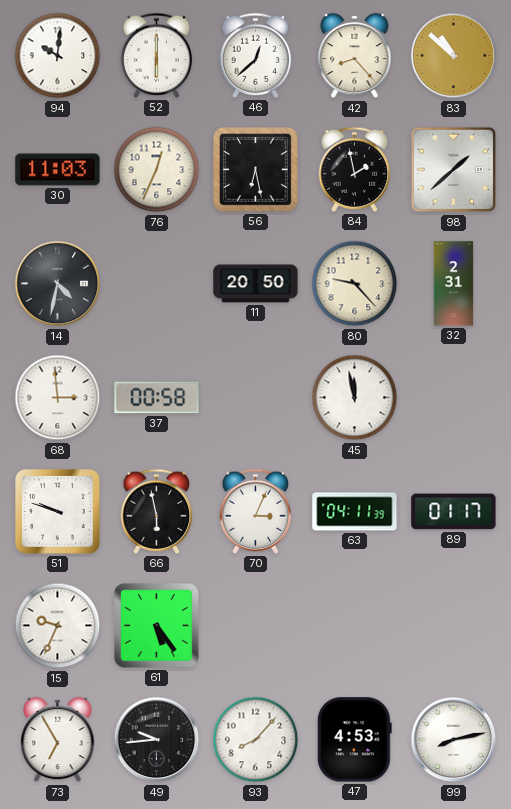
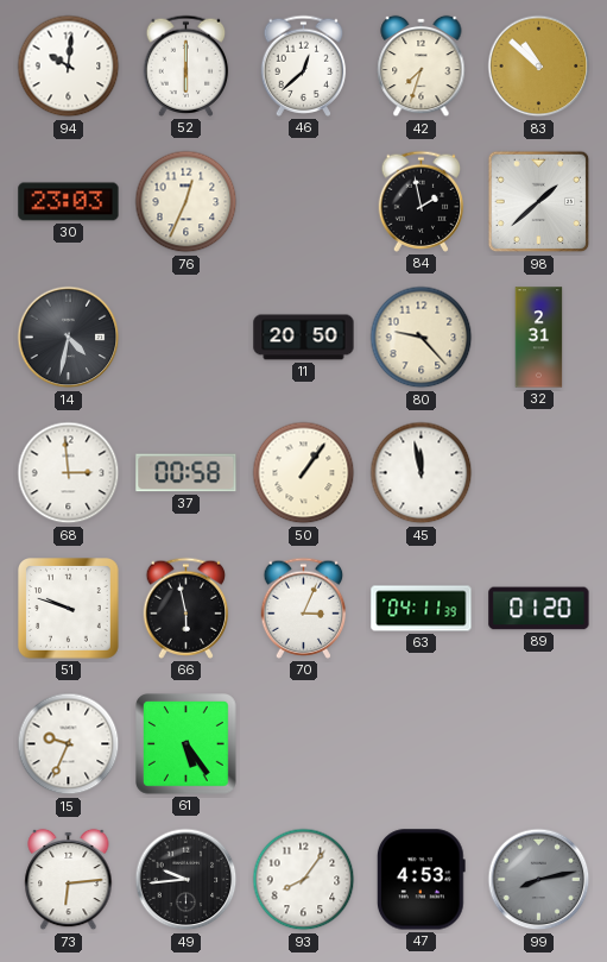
42: 8:23 -> 7:33 (422, 67)
30: 11:03 -> 23:03 (69, 202)
56: 6:28 -> none (256, 170)
50: none -> 1:06 (304, 473)
89: 01:17 -> 01:20 (539, 609)
73: 6:55 -> 6:14 (69, 880)
93: 8:07 -> 8:06 (304, 880)
99 dial: white -> grey (539, 880)
